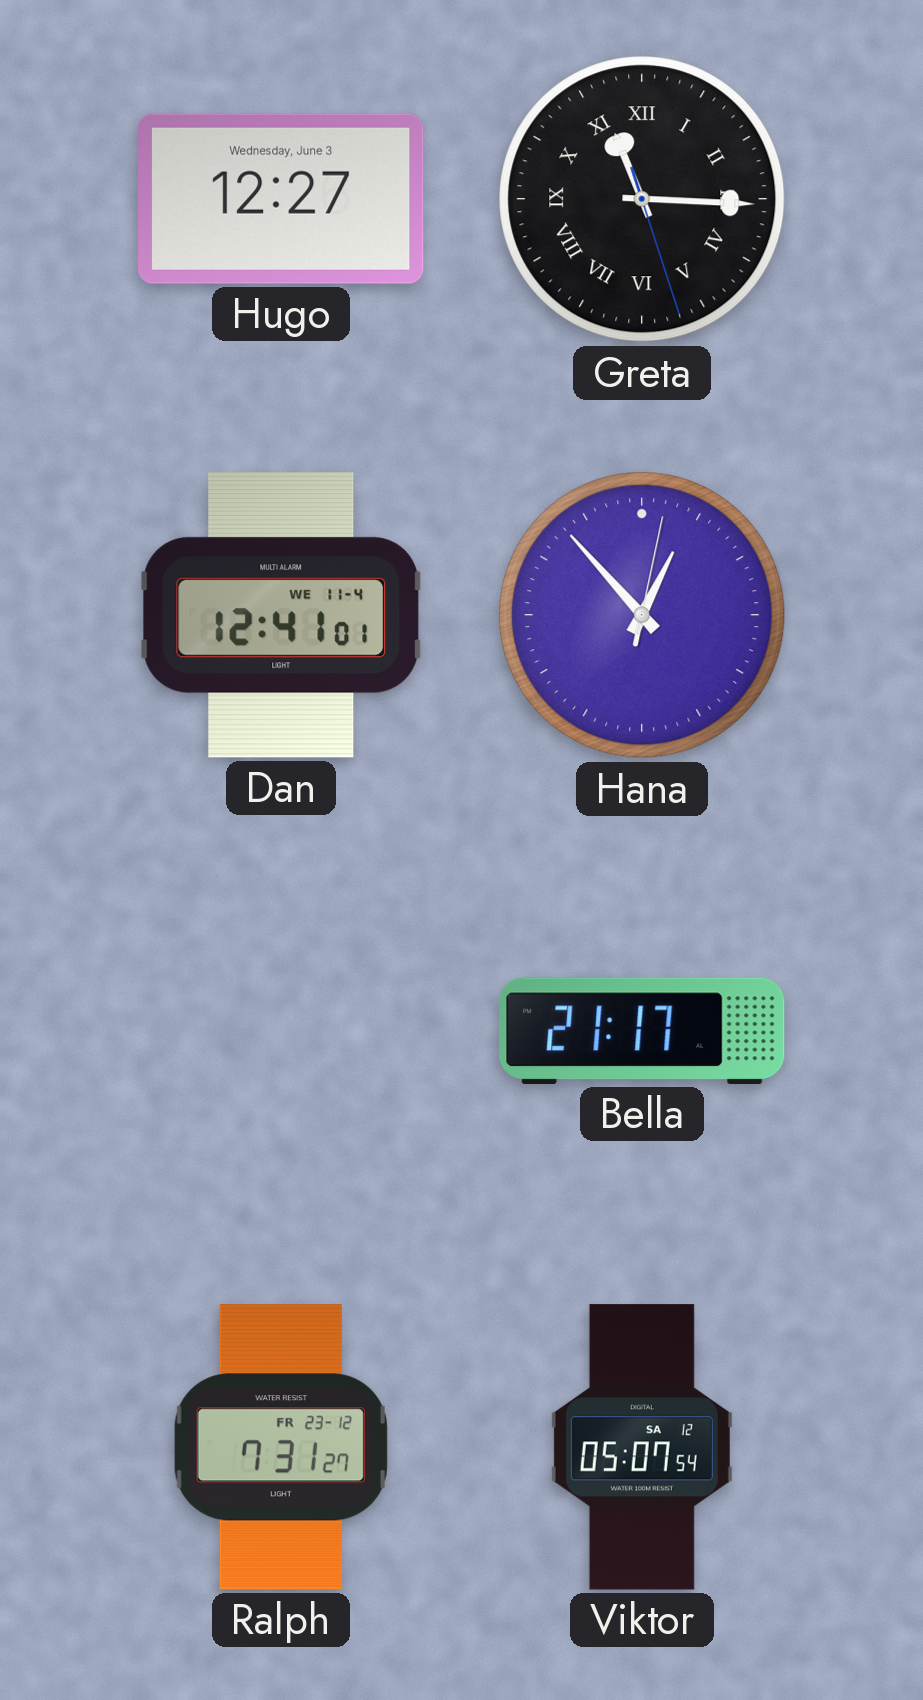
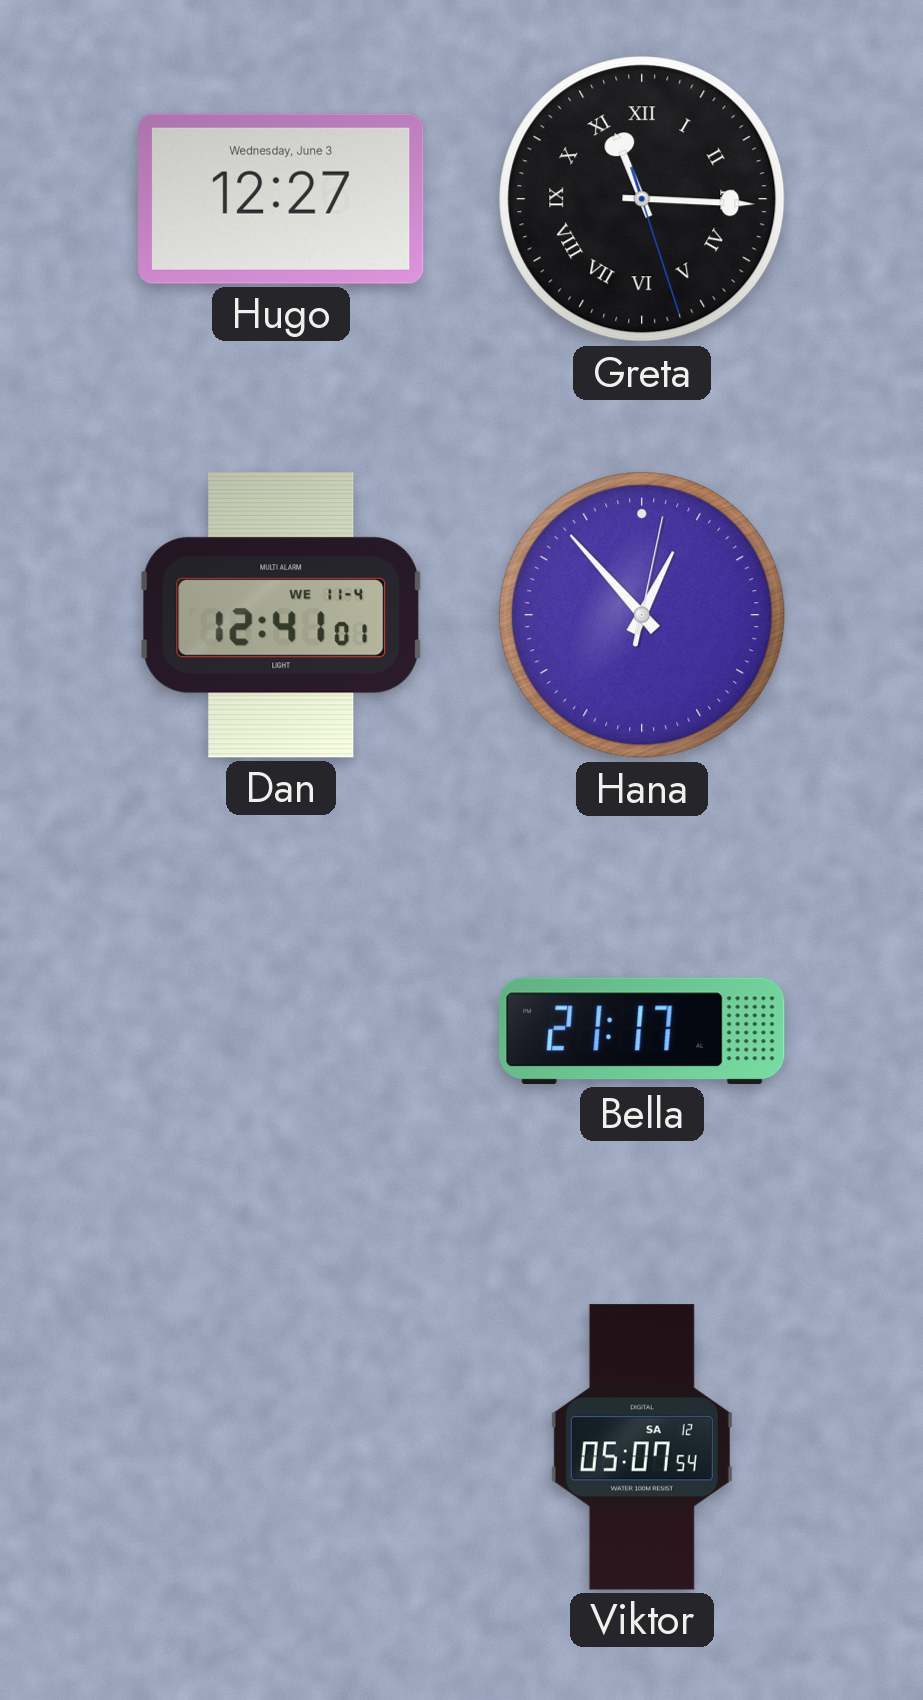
Ralph: 7:31 -> none (281, 1447)
